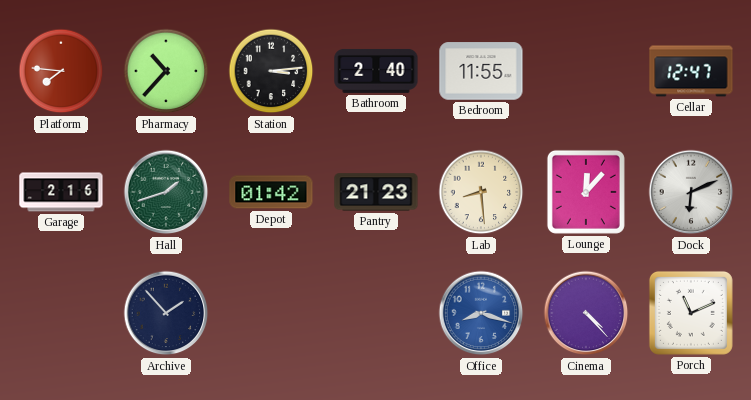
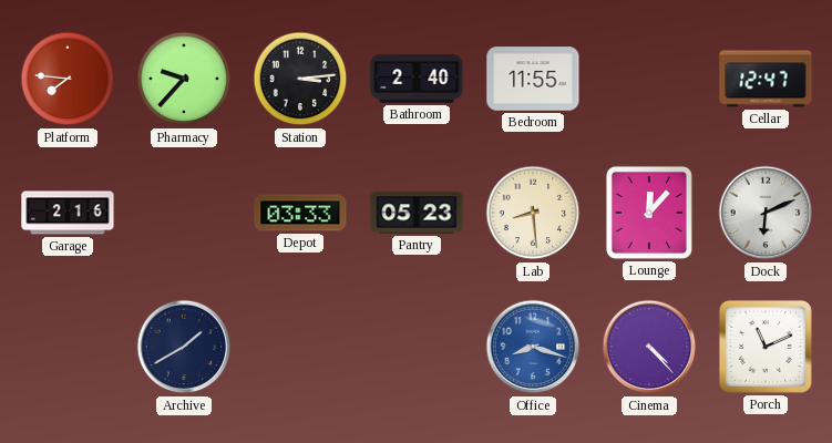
Pharmacy: 10:37 -> 9:37 (184, 79)
Hall: 1:42 -> none (166, 192)
Depot: 01:42 -> 03:33 (300, 213)
Pantry: 21:23 -> 05:23 (417, 213)
Archive: 1:53 -> 1:40 (184, 347)
